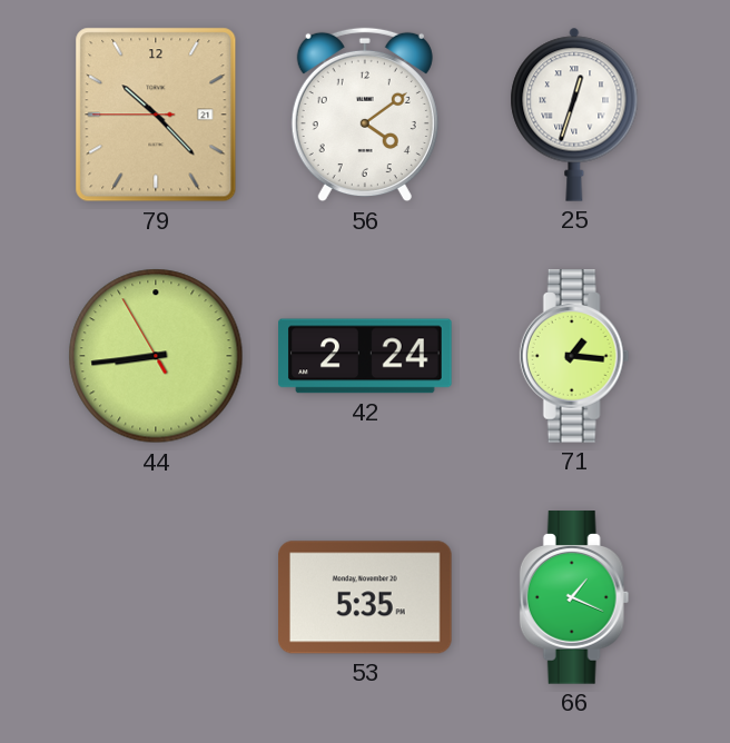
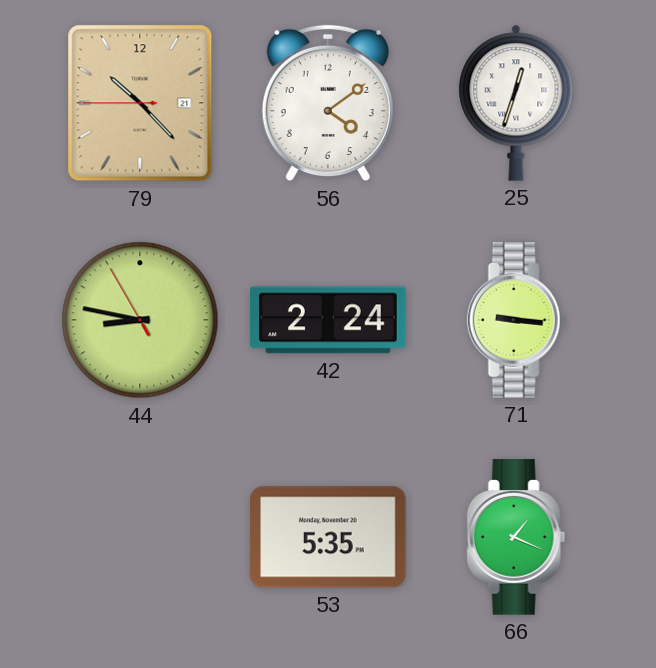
44: 8:43 -> 8:46 (140, 320)
71: 1:16 -> 9:16 (516, 320)
